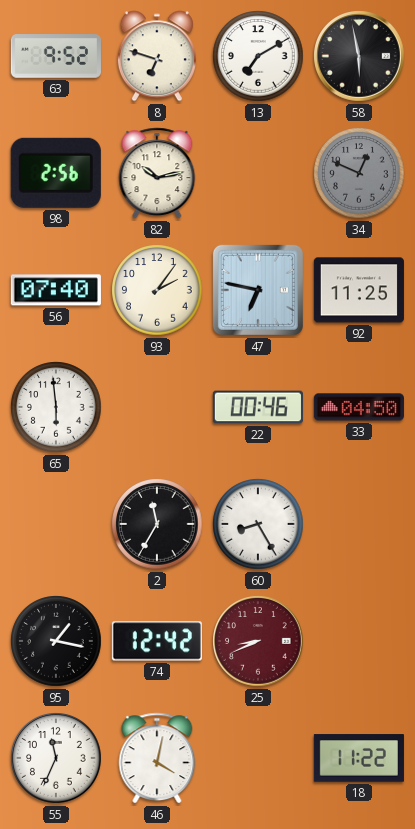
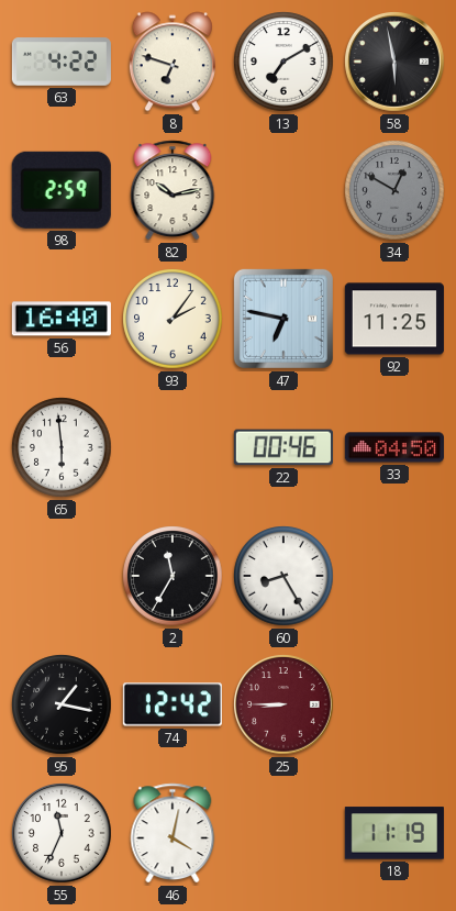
63: 9:52 -> 4:22 (62, 62)
98: 2:56 -> 2:59 (62, 190)
34: 12:49 -> 12:50 (394, 190)
56: 07:40 -> 16:40 (62, 319)
25: 8:41 -> 8:45 (283, 704)
18: 11:22 -> 11:19 (394, 833)
